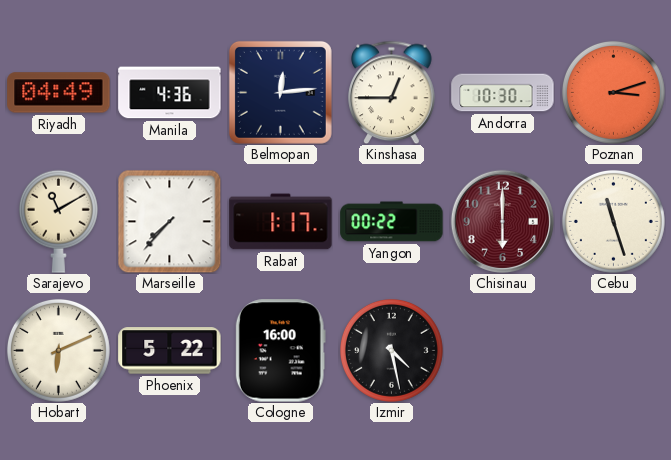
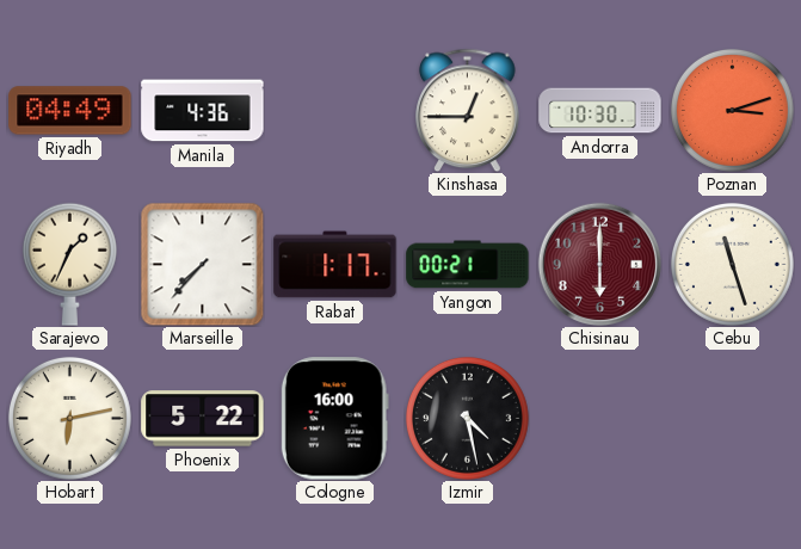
Belmopan: 12:14 -> none (280, 92)
Sarajevo: 11:10 -> 1:34 (69, 264)
Yangon: 00:22 -> 00:21 (468, 265)
Hobart: 6:11 -> 6:13 (69, 418)
